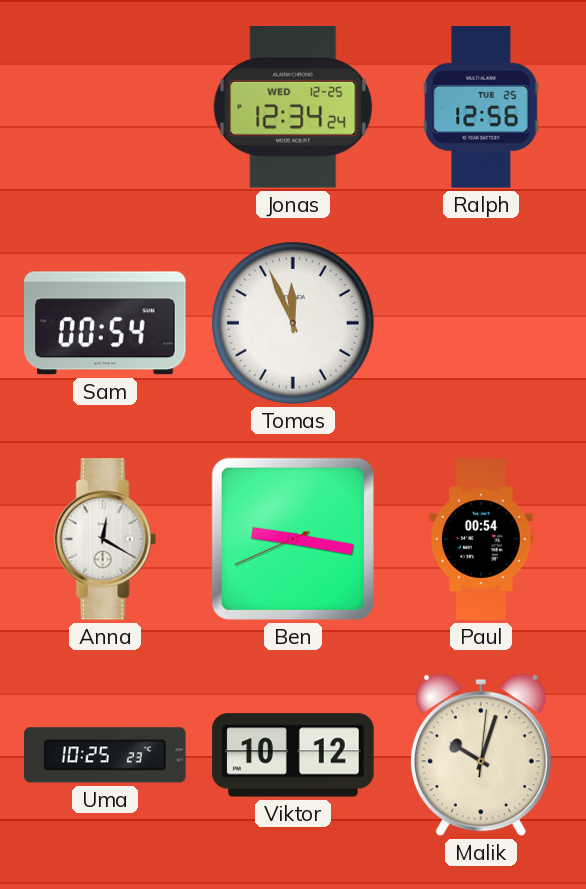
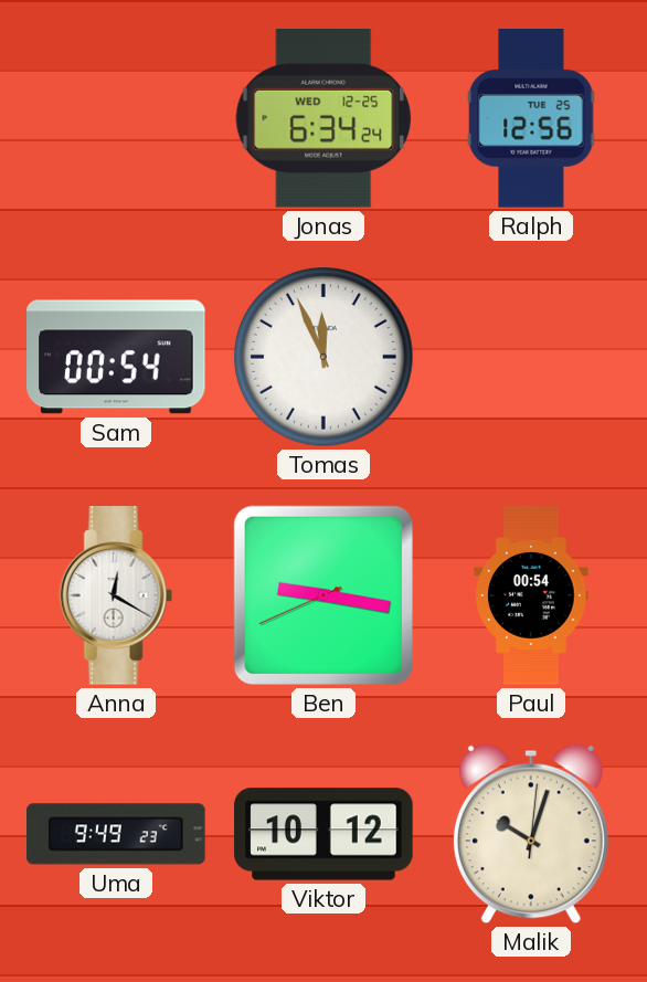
Jonas: 12:34 -> 6:34 (324, 119)
Uma: 10:25 -> 9:49 (116, 834)
